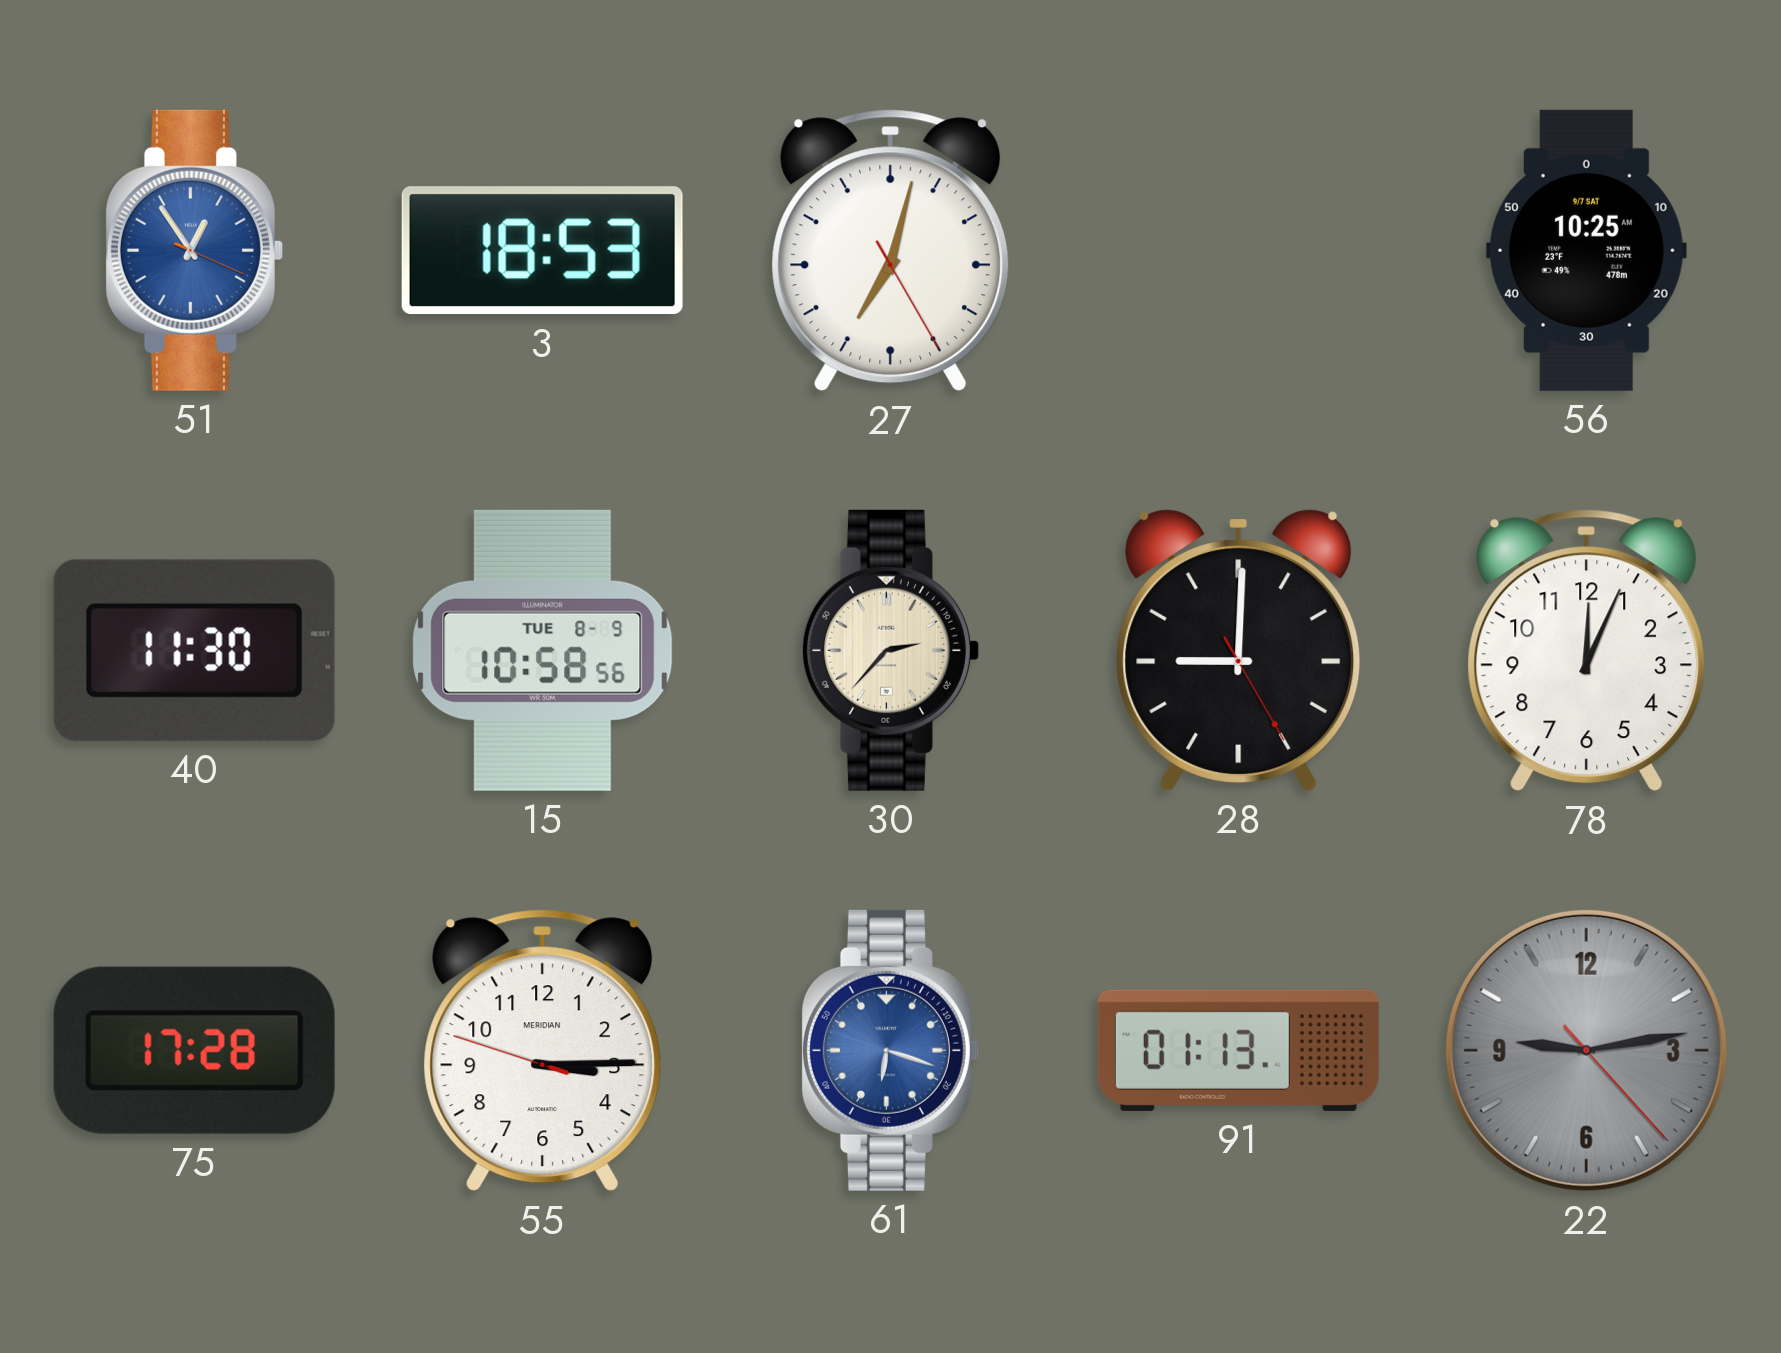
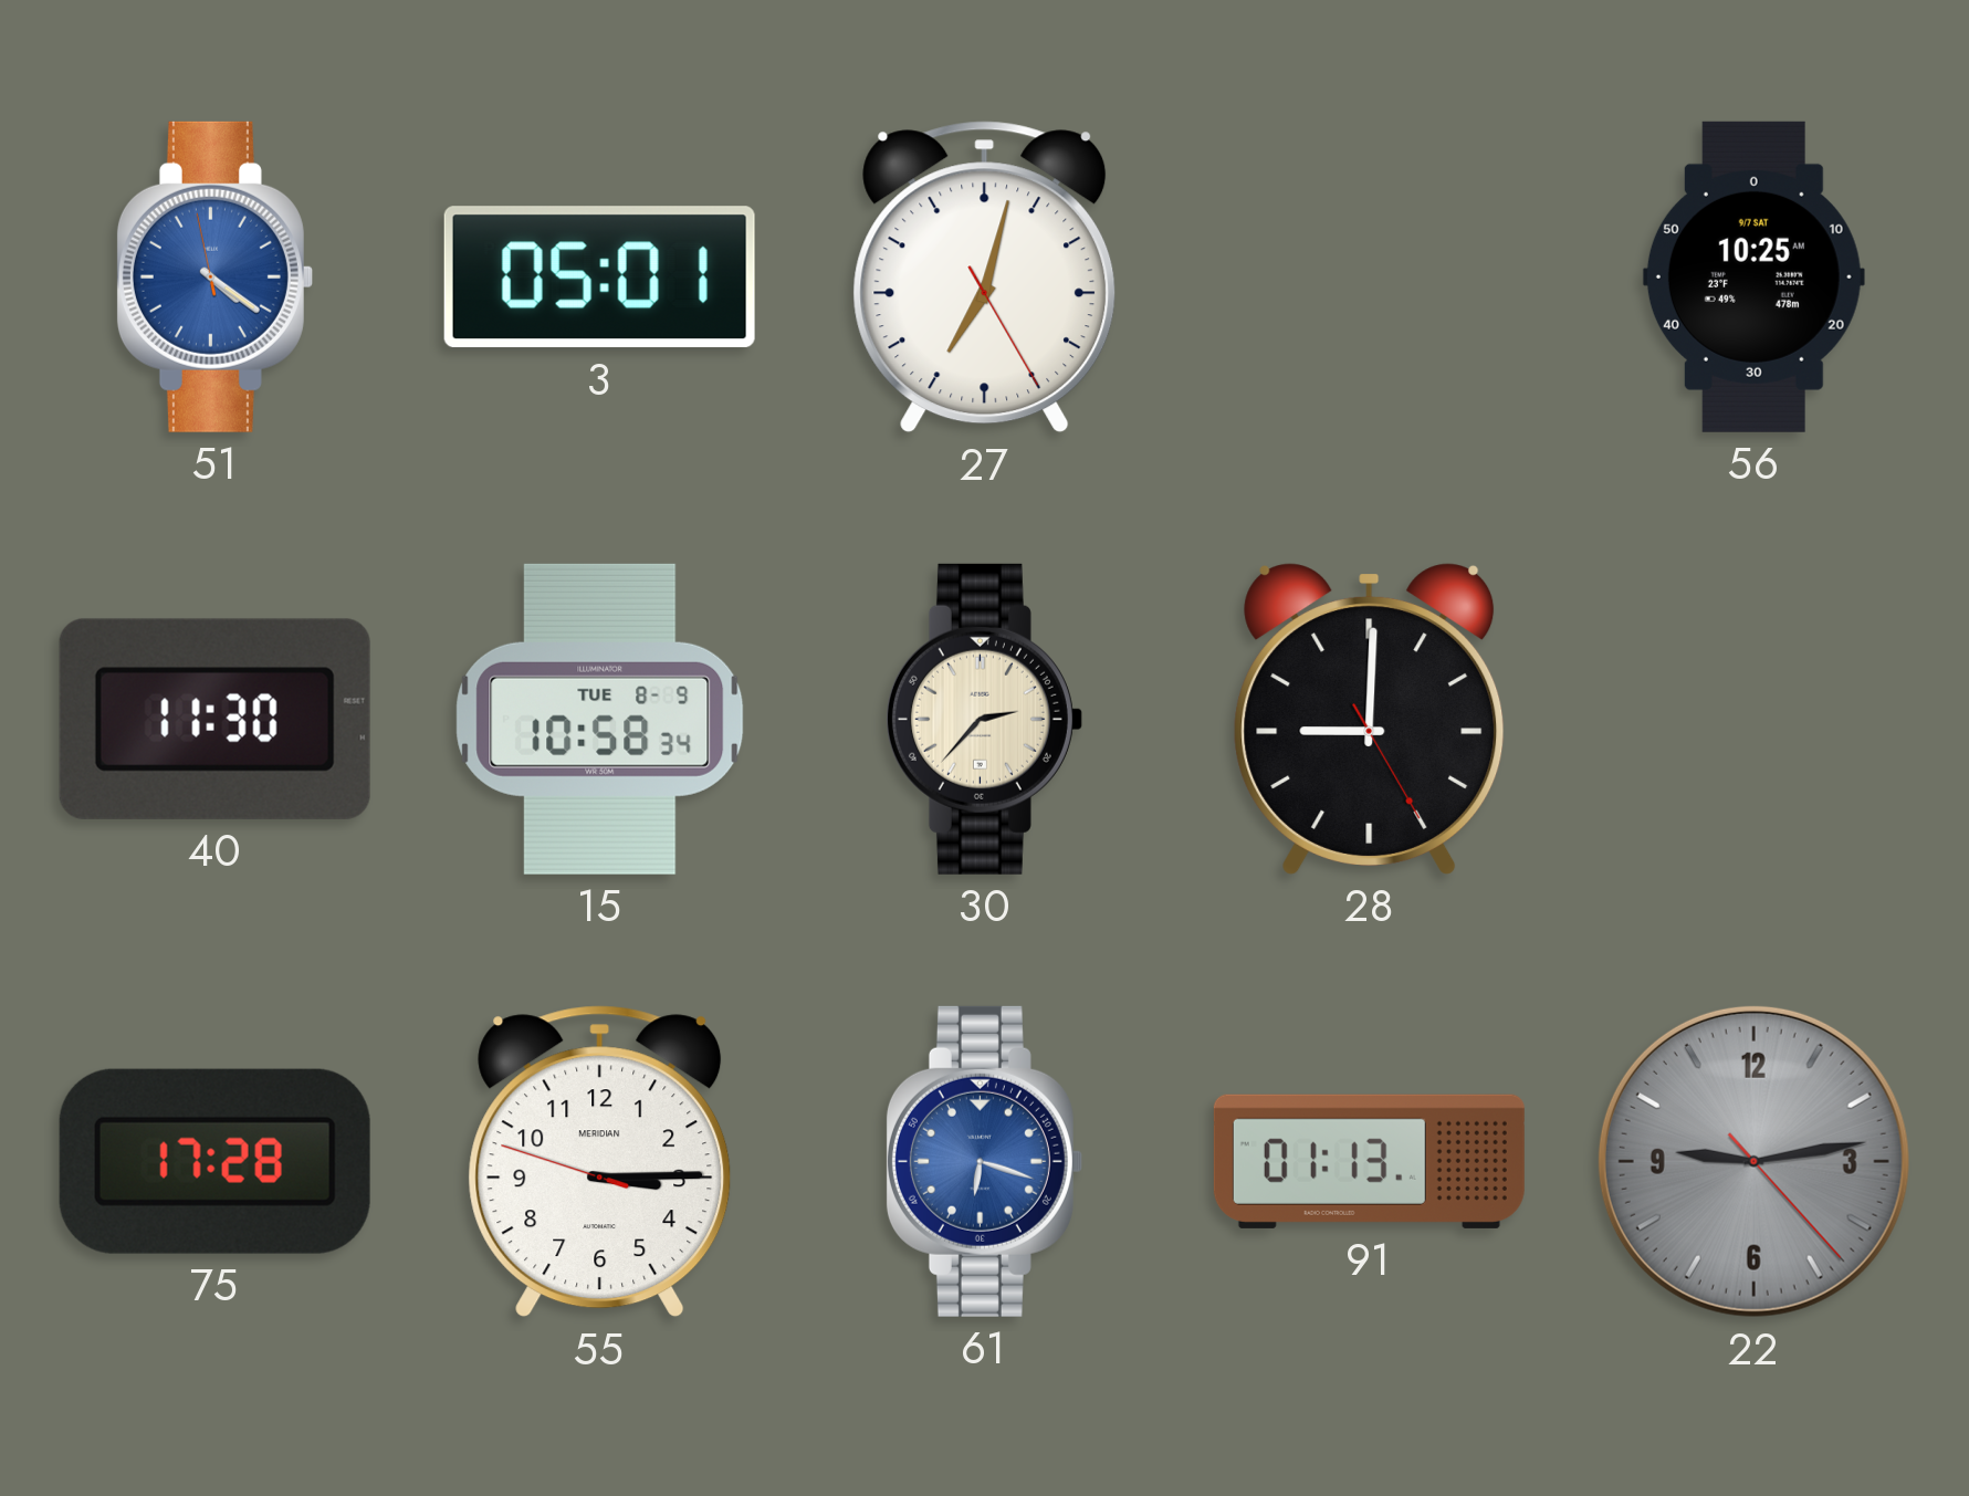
51: 12:54 -> 4:20 (214, 276)
3: 18:53 -> 05:01 (599, 278)
15: 10:58:56 -> 10:58:34 (600, 719)
78: 12:04 -> none (1587, 651)
